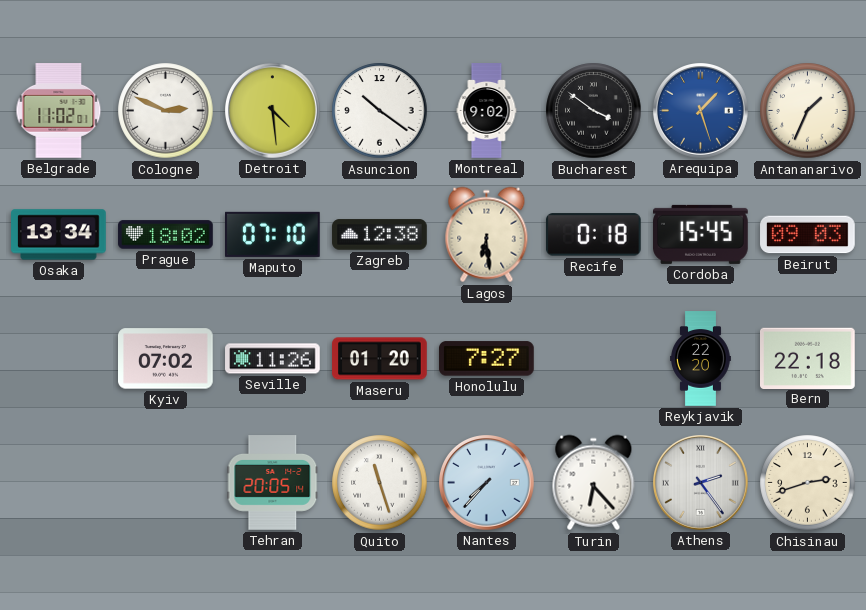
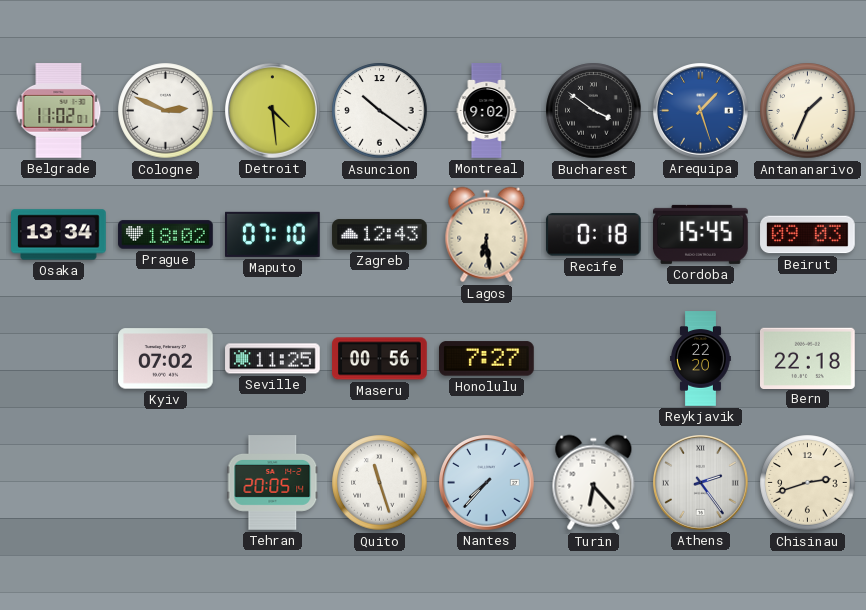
Zagreb: 12:38 -> 12:43 (380, 235)
Seville: 11:26 -> 11:25 (273, 359)
Maseru: 01:20 -> 00:56 (380, 359)
